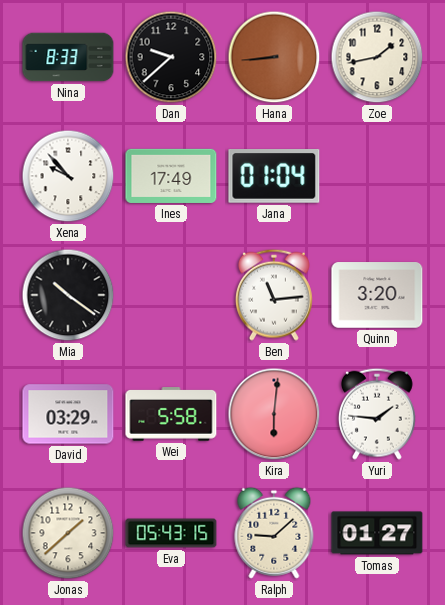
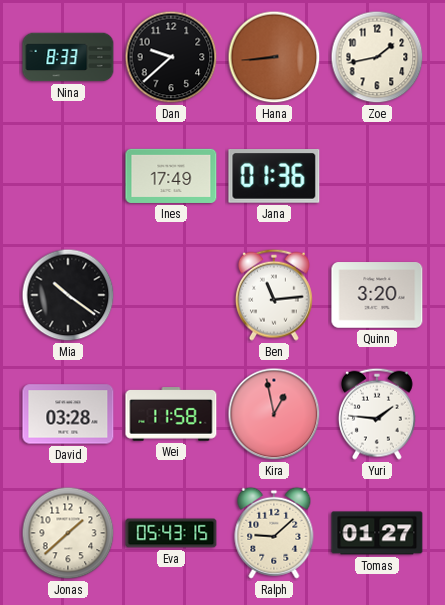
Xena: 9:53 -> none (68, 176)
Jana: 01:04 -> 01:36 (274, 177)
David: 03:29 -> 03:28 (68, 414)
Wei: 5:58 -> 11:58 (171, 414)
Kira: 6:01 -> 12:58 (274, 414)
